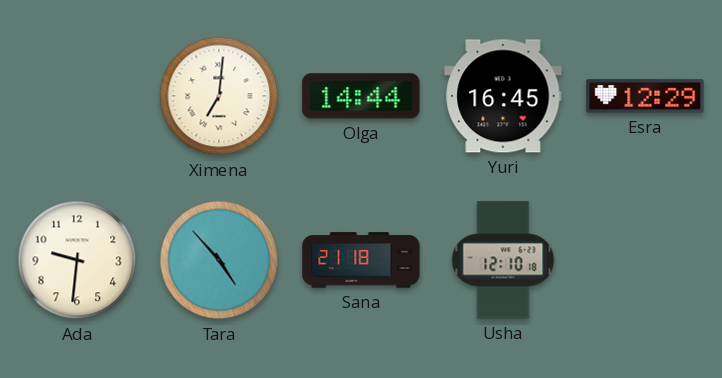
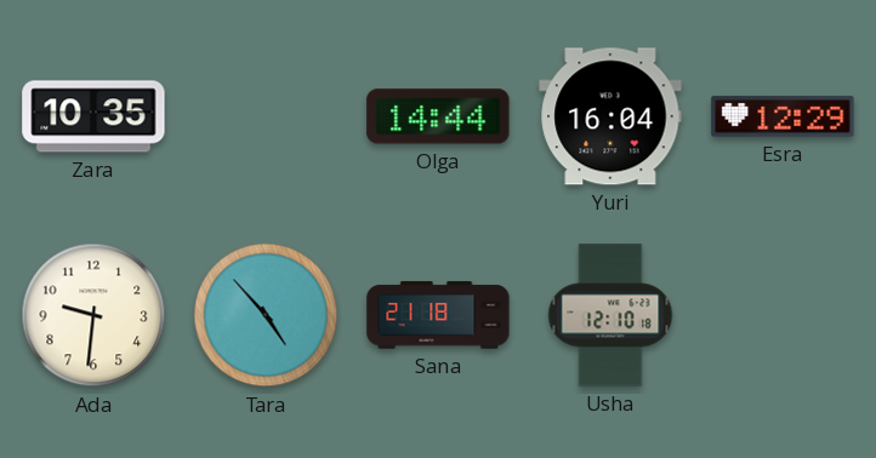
Zara: none -> 10:35 (93, 116)
Ximena: 7:01 -> none (219, 96)
Yuri: 16:45 -> 16:04 (610, 116)
